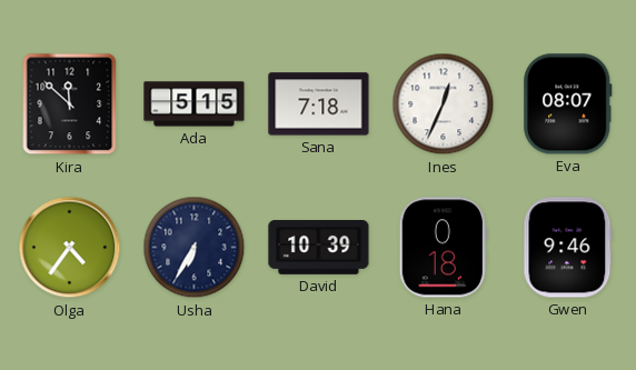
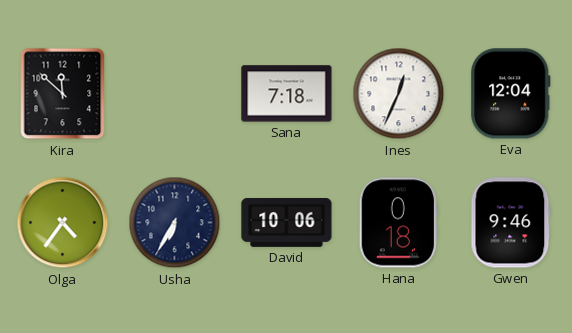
Ada: 5:15 -> none (195, 104)
Eva: 08:07 -> 12:04 (511, 94)
David: 10:39 -> 10:06 (287, 223)
